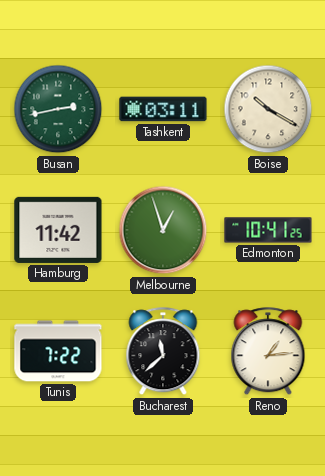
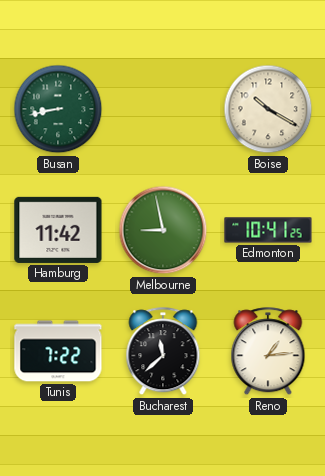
Busan: 2:43 -> 8:43 (58, 109)
Tashkent: 03:11 -> none (163, 109)
Melbourne: 12:57 -> 8:58 (163, 230)
